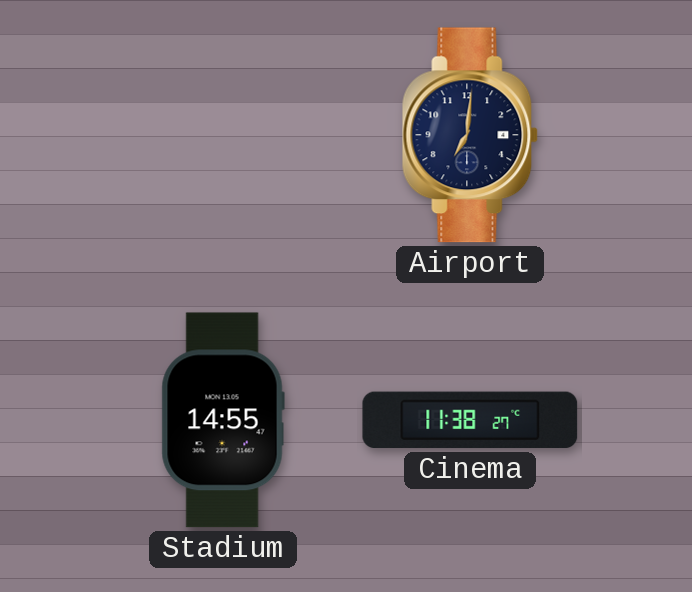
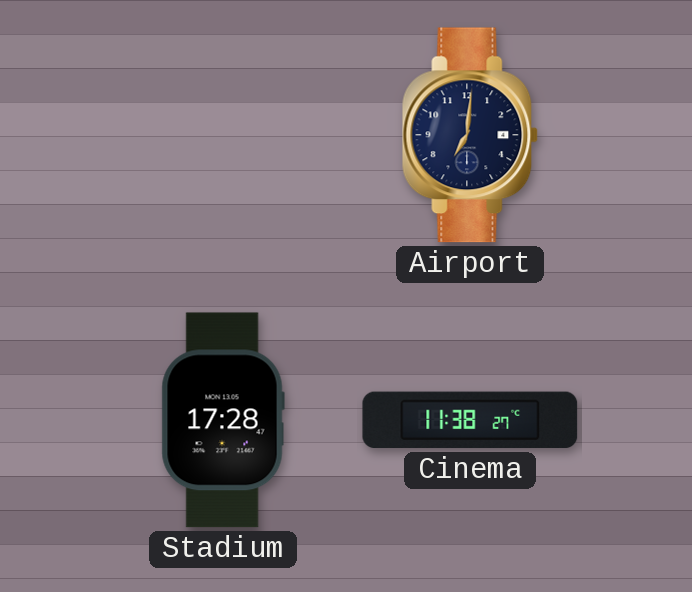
Stadium: 14:55 -> 17:28 (223, 420)
